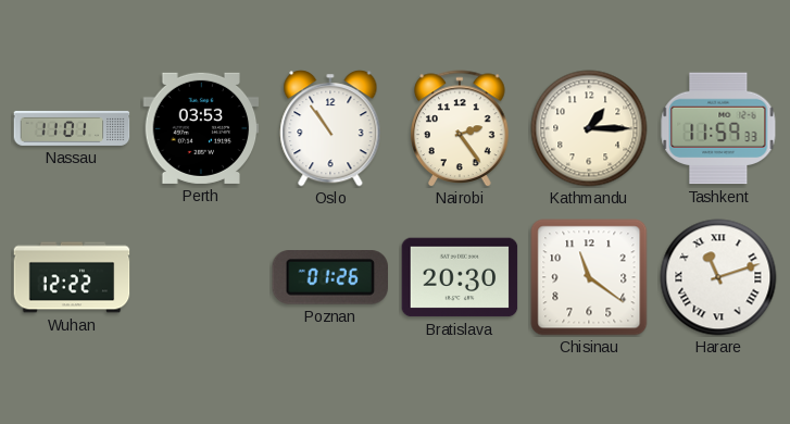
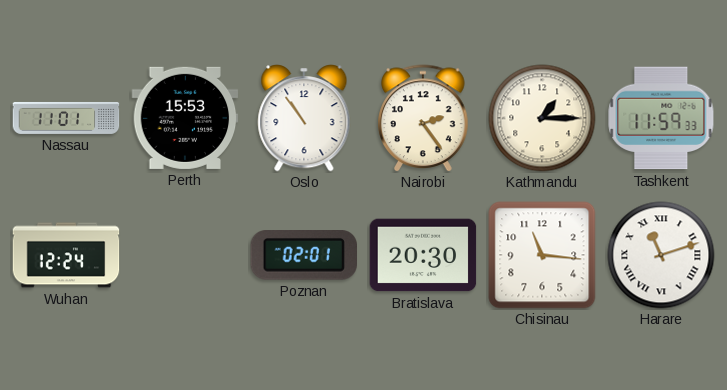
Perth: 03:53 -> 15:53 (185, 118)
Wuhan: 12:22 -> 12:24 (66, 255)
Poznan: 01:26 -> 02:01 (303, 256)
Chisinau: 11:21 -> 11:16 (542, 255)
